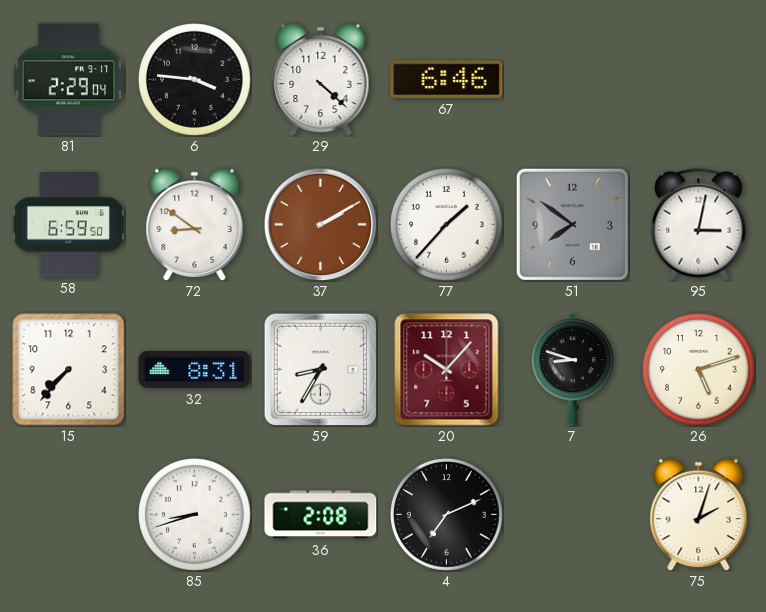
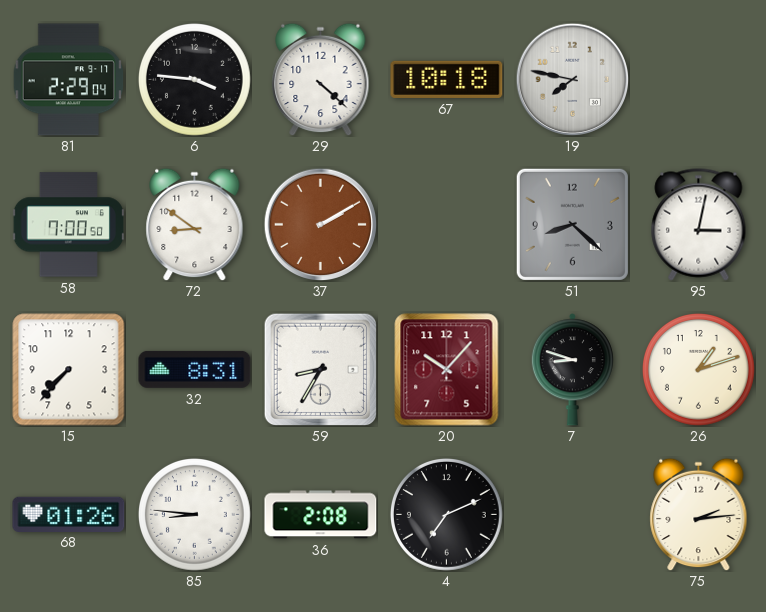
67: 6:46 -> 10:18 (447, 79)
19: none -> 7:47 (572, 79)
58: 6:59 -> 7:00 (68, 225)
77: 1:37 -> none (447, 225)
51: 7:51 -> 8:22 (572, 224)
26: 5:12 -> 1:12 (699, 370)
68: none -> 01:26 (69, 514)
85: 8:42 -> 8:46 (195, 515)
75: 2:03 -> 2:14 (699, 514)
